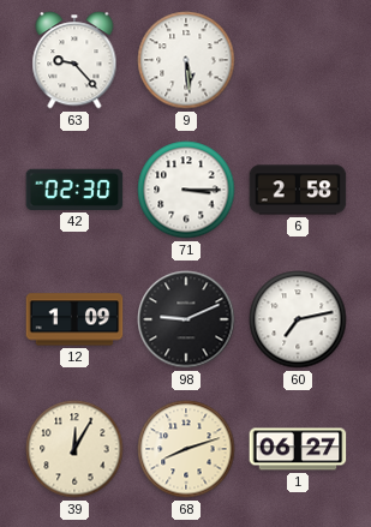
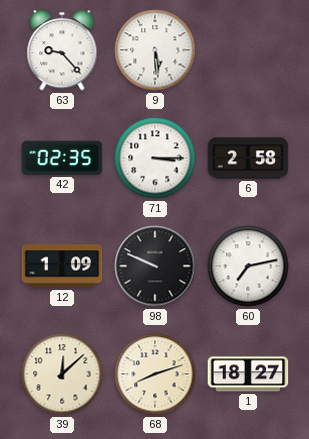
42: 02:30 -> 02:35 (62, 158)
98: 9:11 -> 9:49 (155, 266)
39: 12:05 -> 12:08 (62, 374)
1: 06:27 -> 18:27 (248, 374)
